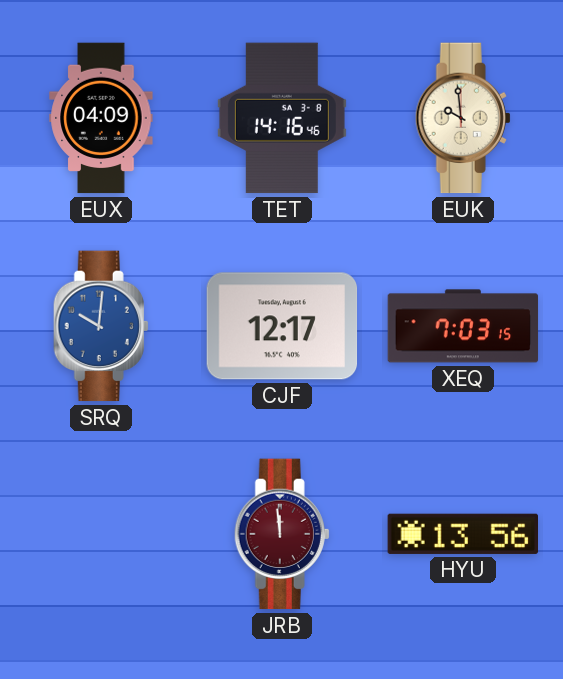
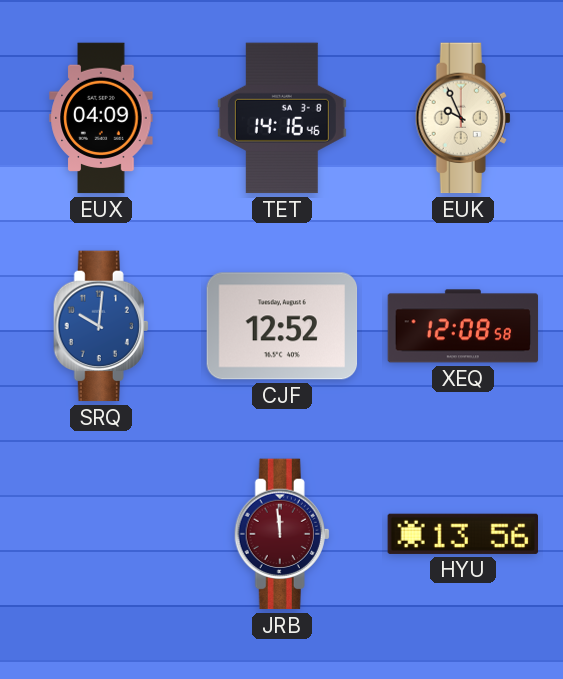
EUK: 9:59 -> 9:56 (463, 118)
CJF: 12:17 -> 12:52 (282, 326)
XEQ: 7:03 -> 12:08 (463, 326)
